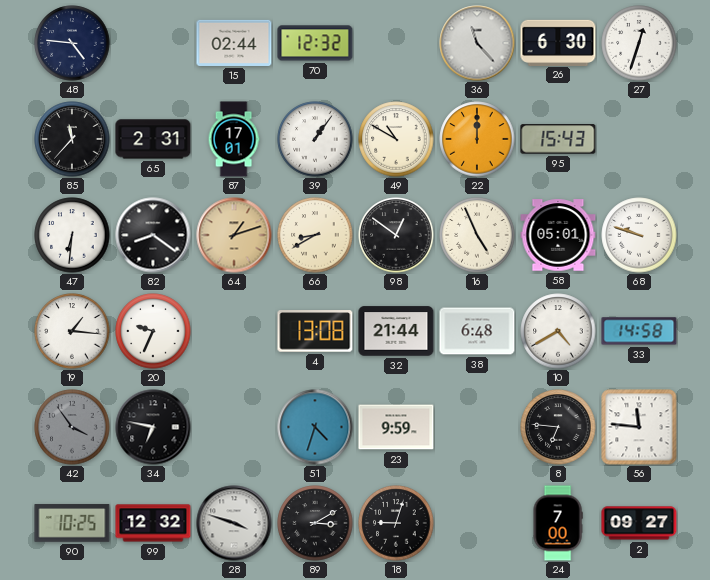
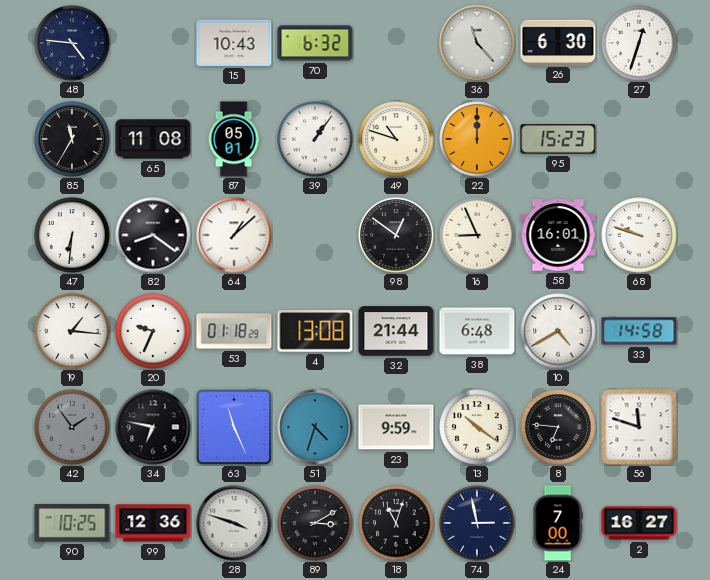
15: 02:44 -> 10:43 (234, 43)
70: 12:32 -> 6:32 (315, 43)
85: 11:37 -> 11:35 (72, 139)
65: 2:31 -> 11:08 (153, 139)
87: 17:01 -> 05:01 (234, 139)
49: 10:50 -> 10:48 (396, 139)
95: 15:43 -> 15:23 (558, 139)
64: 1:12 -> 1:08 (234, 235)
64 dial: champagne -> white (234, 235)
66: 8:40 -> none (315, 235)
16: 4:56 -> 8:56 (477, 235)
58: 05:01 -> 16:01 (558, 235)
53: none -> 01:18 (234, 331)
42: 3:54 -> 1:54 (72, 427)
63: none -> 11:26 (234, 427)
13: none -> 10:21 (477, 427)
56: 11:46 -> 11:48 (639, 427)
99: 12:32 -> 12:36 (153, 523)
18: 9:03 -> 11:03 (396, 523)
74: none -> 2:58 (477, 523)
2: 09:27 -> 16:27 (639, 523)
